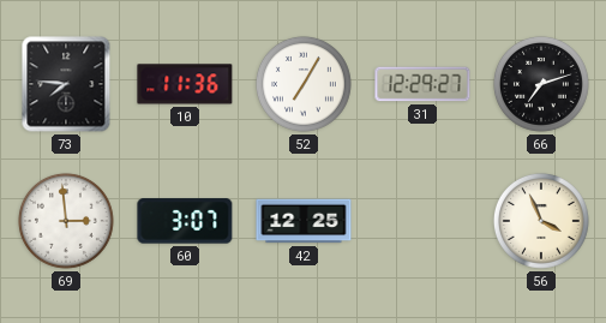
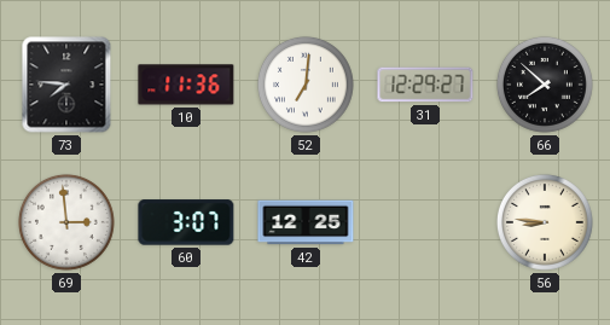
52: 7:05 -> 7:01 (306, 85)
66: 7:12 -> 7:52 (545, 85)
56: 3:56 -> 8:46 (545, 222)
